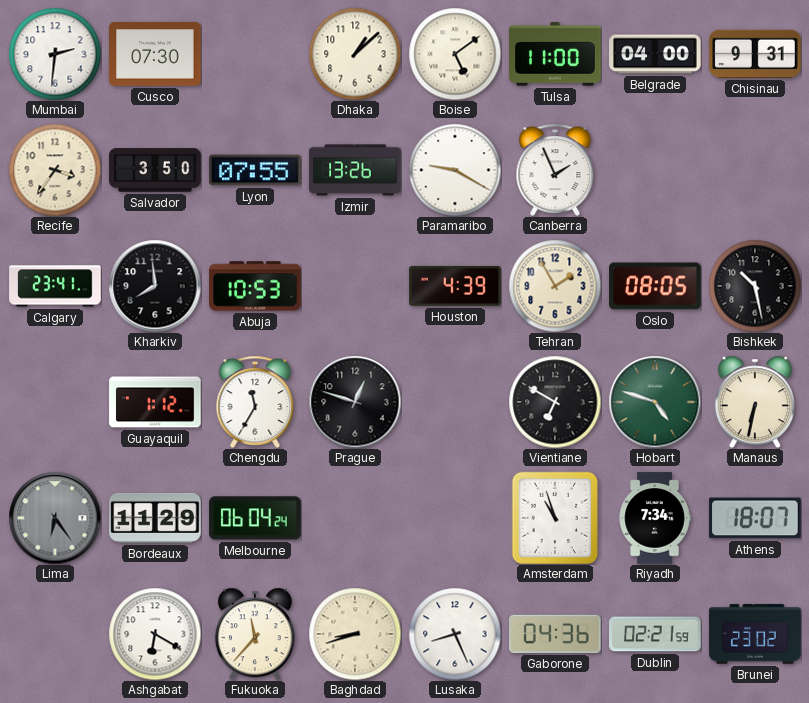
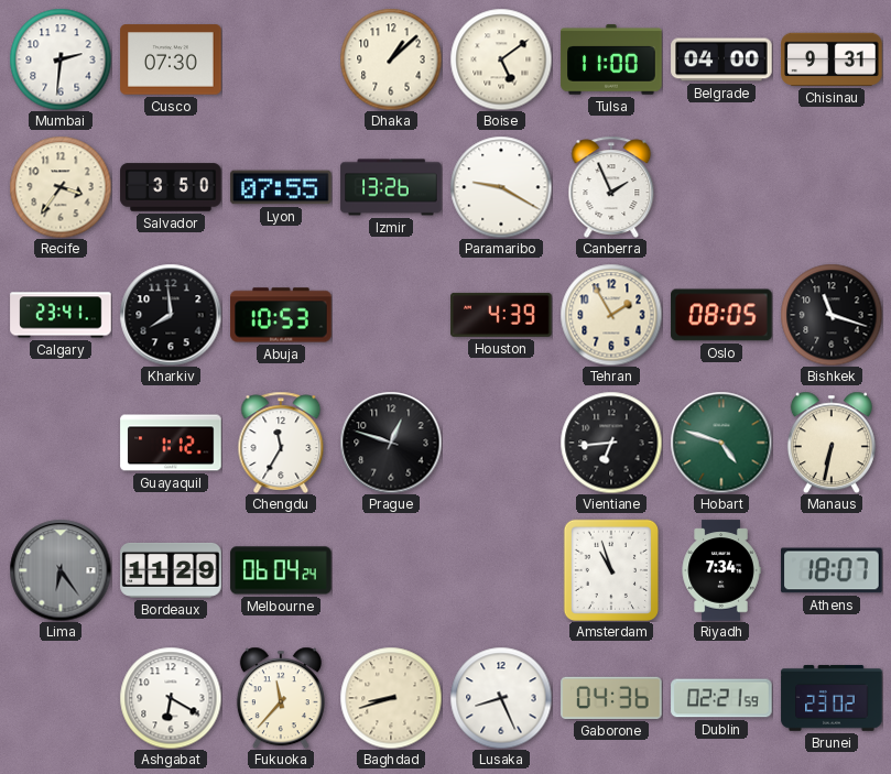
Bishkek: 10:28 -> 11:18 (832, 315)
Vientiane: 6:50 -> 6:44 (611, 443)
